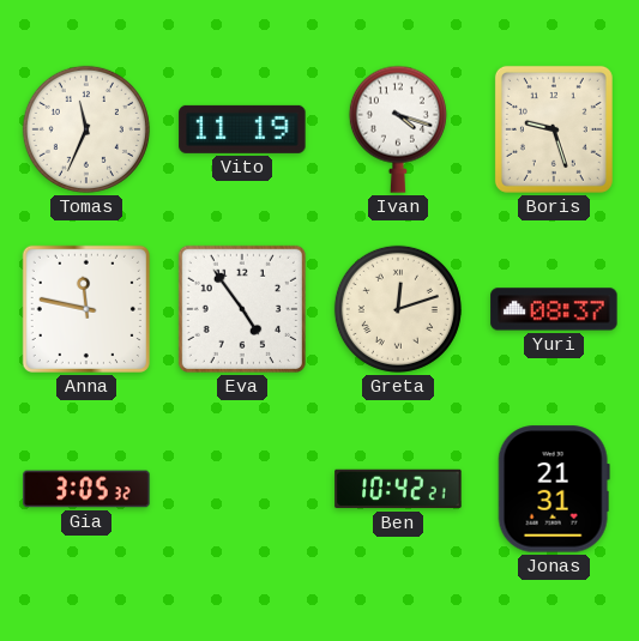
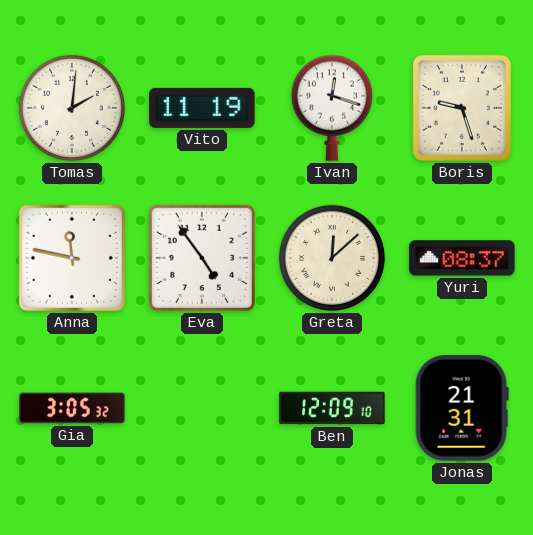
Tomas: 11:34 -> 2:01 (72, 108)
Ivan: 4:18 -> 12:18 (332, 108)
Greta: 12:12 -> 12:08 (332, 258)
Ben: 10:42 -> 12:09 (332, 408)
